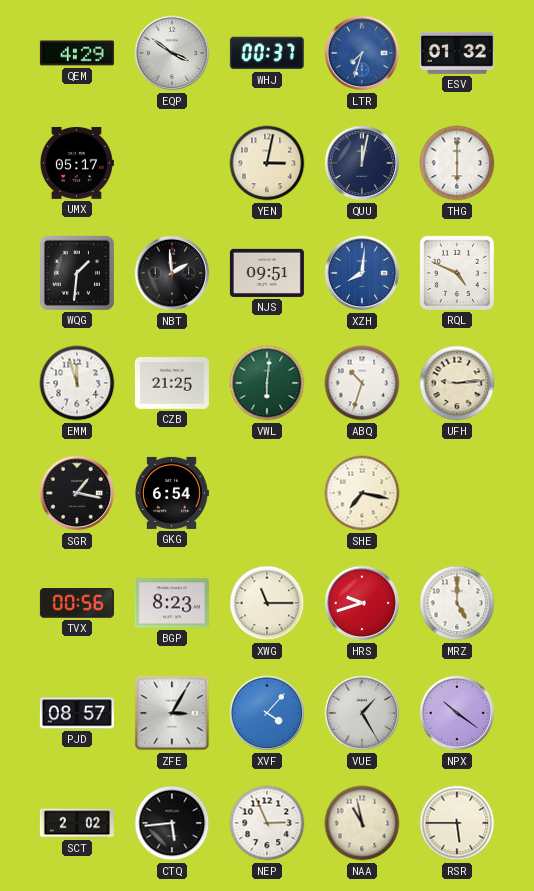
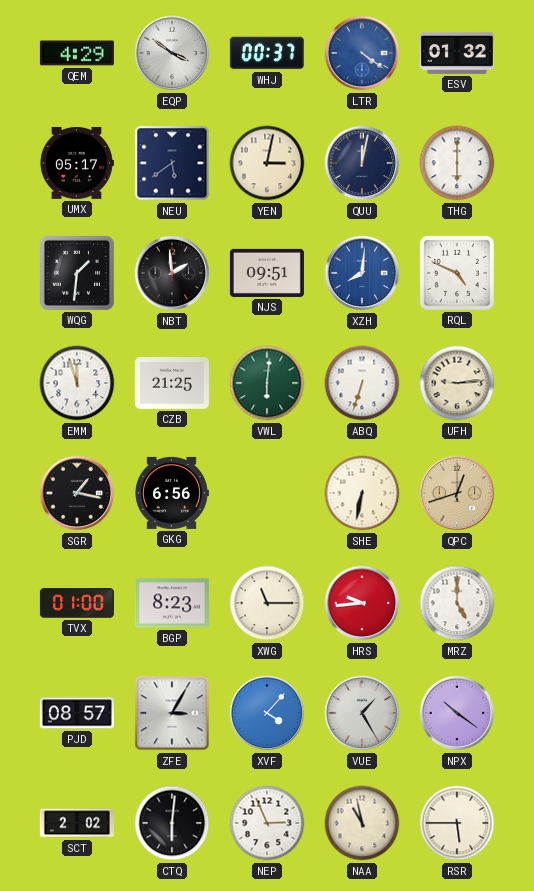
LTR: 7:33 -> 4:21 (362, 53)
NEU: none -> 5:39 (172, 163)
ABQ: 10:33 -> 6:33 (362, 383)
GKG: 6:54 -> 6:56 (172, 493)
SHE: 7:17 -> 6:32 (362, 493)
QPC: none -> 12:42 (457, 493)
TVX: 00:56 -> 01:00 (77, 603)
HRS: 9:42 -> 9:44 (362, 603)
CTQ: 5:44 -> 6:01 (172, 823)
